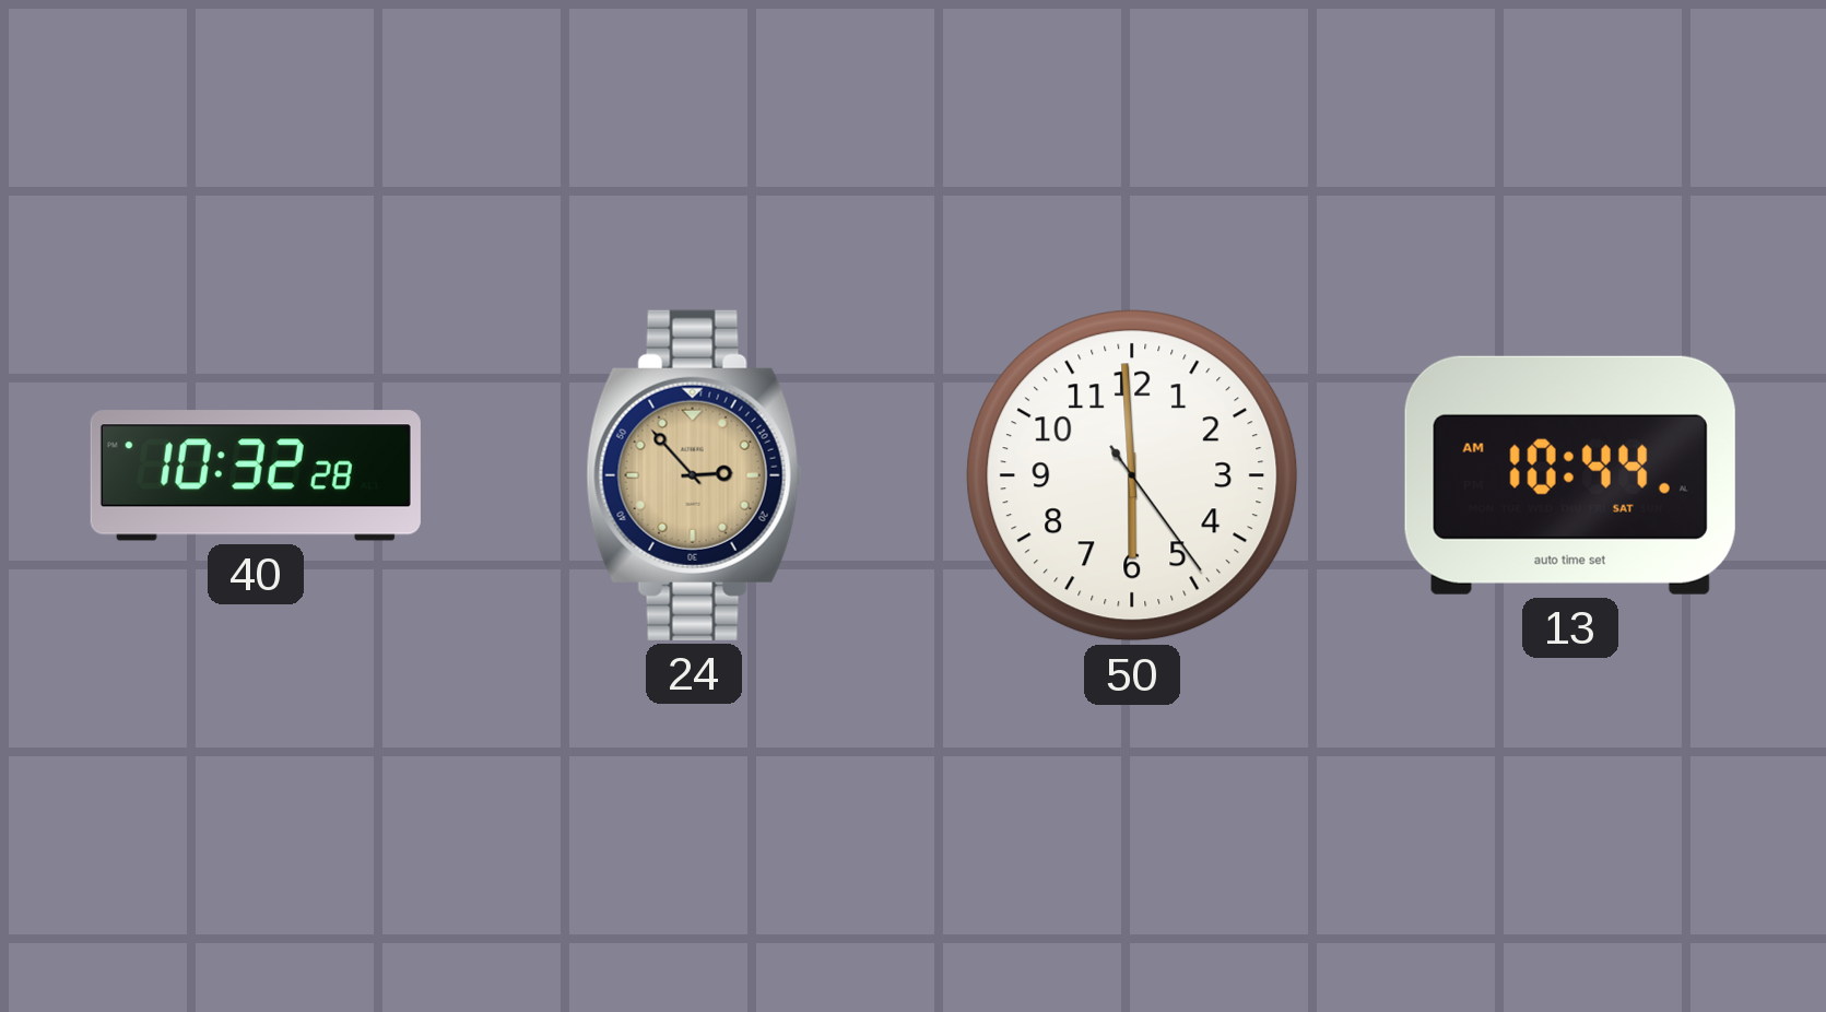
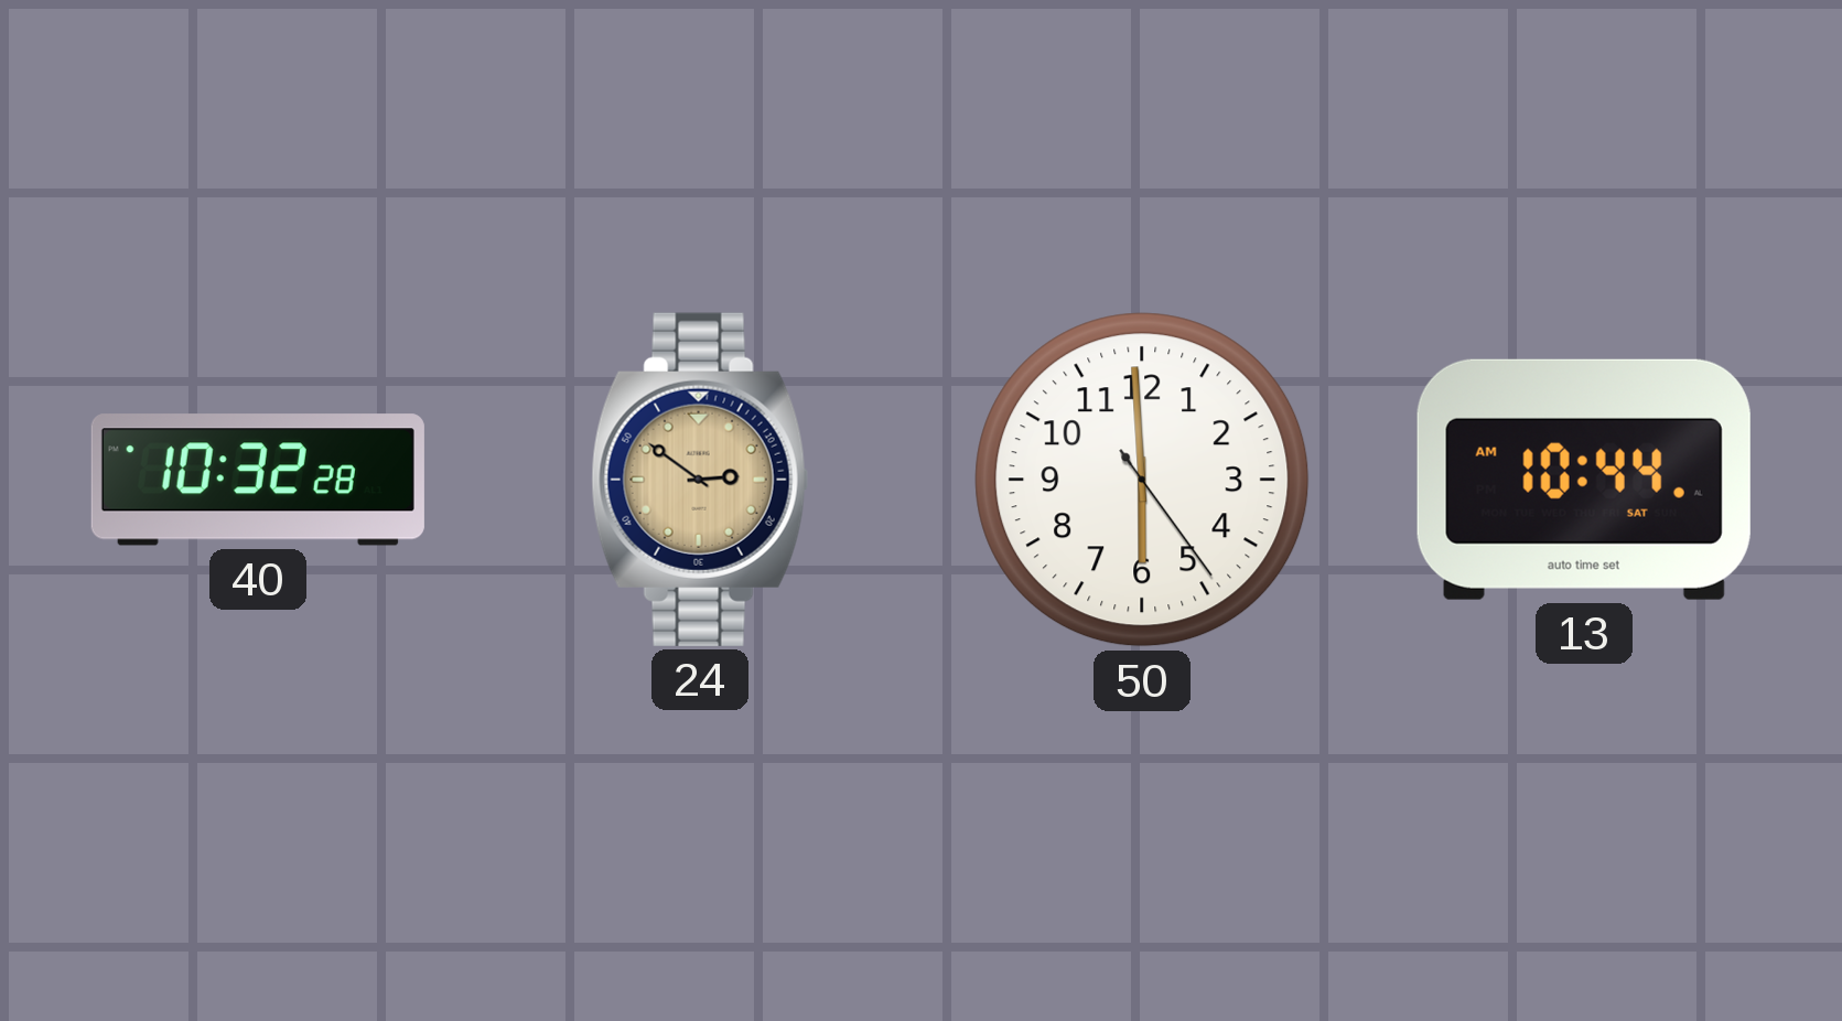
24: 2:53 -> 2:51 (700, 480)
